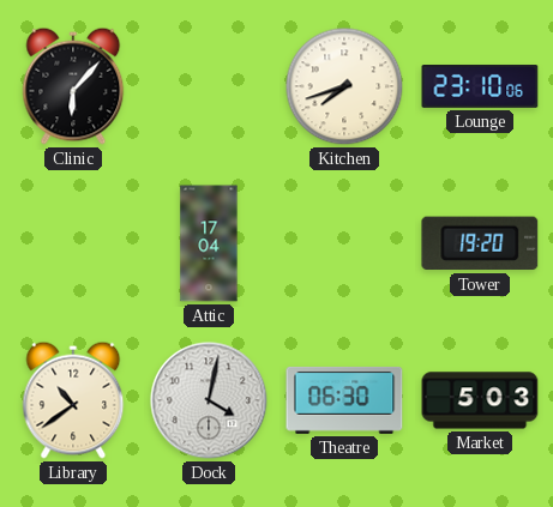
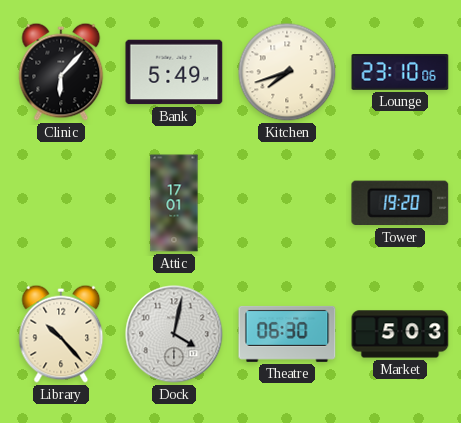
Bank: none -> 5:49 (174, 72)
Attic: 17:04 -> 17:01 (174, 203)
Library: 10:39 -> 10:23 (61, 334)
